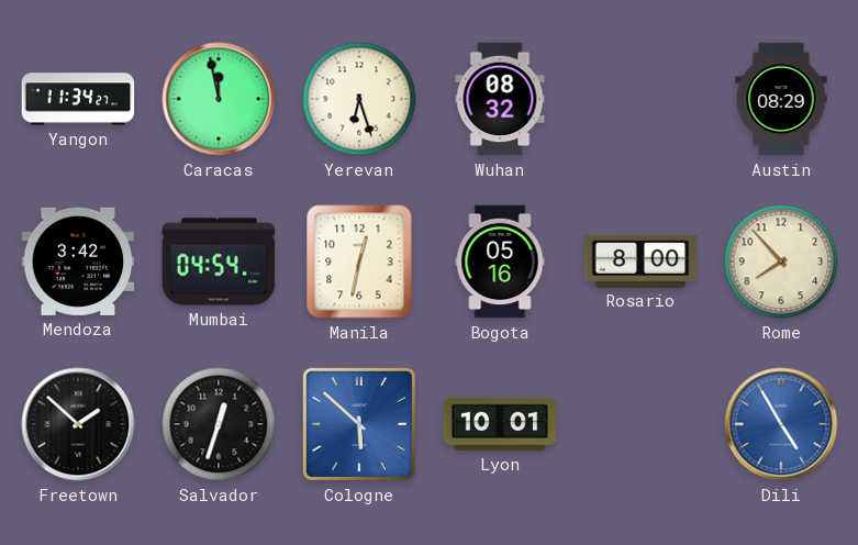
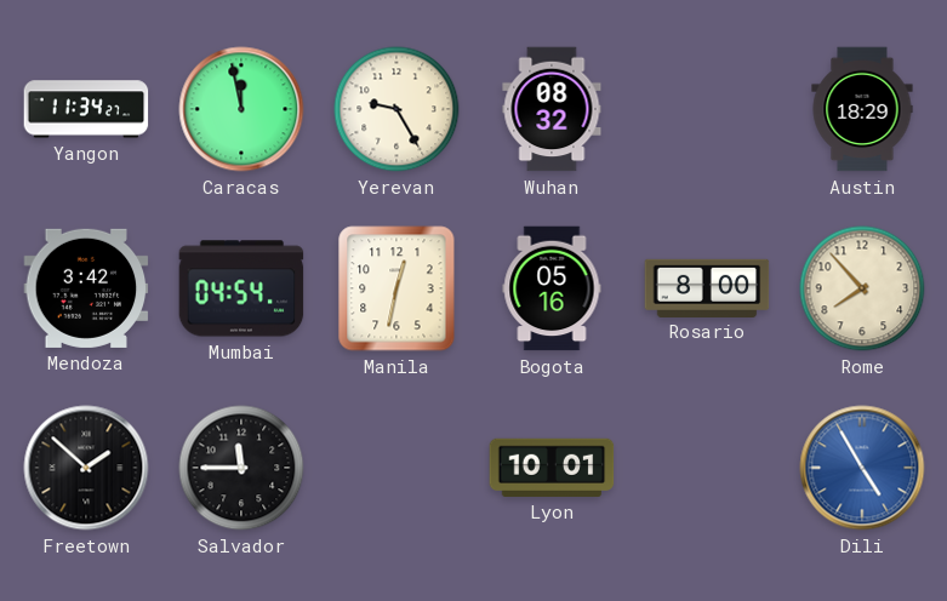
Yerevan: 6:27 -> 9:25 (397, 109)
Austin: 08:29 -> 18:29 (862, 109)
Salvador: 12:33 -> 11:45 (241, 468)
Cologne: 5:52 -> none (359, 424)
